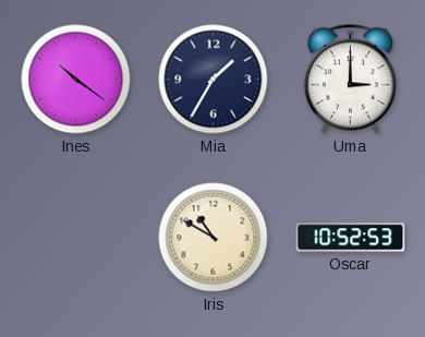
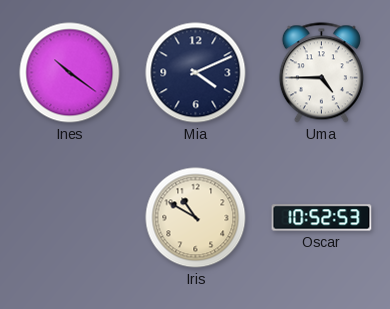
Mia: 1:35 -> 4:11 (196, 73)
Uma: 3:00 -> 4:45 (321, 73)
